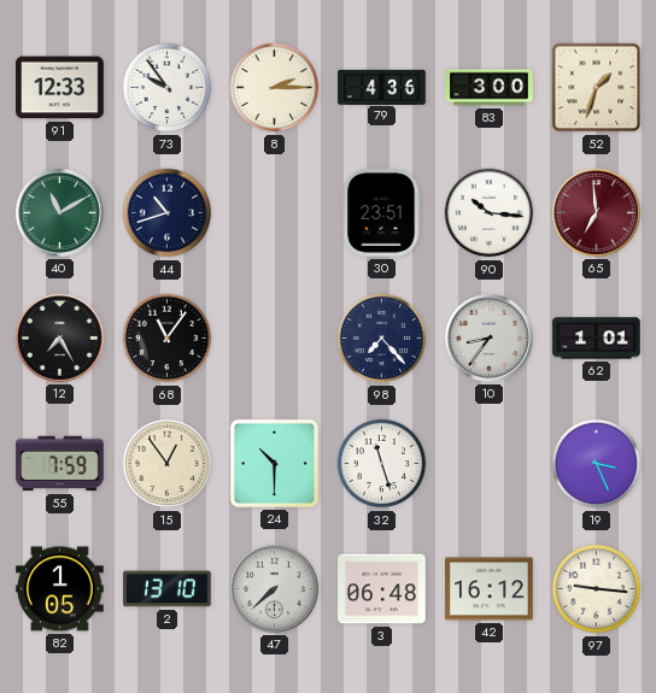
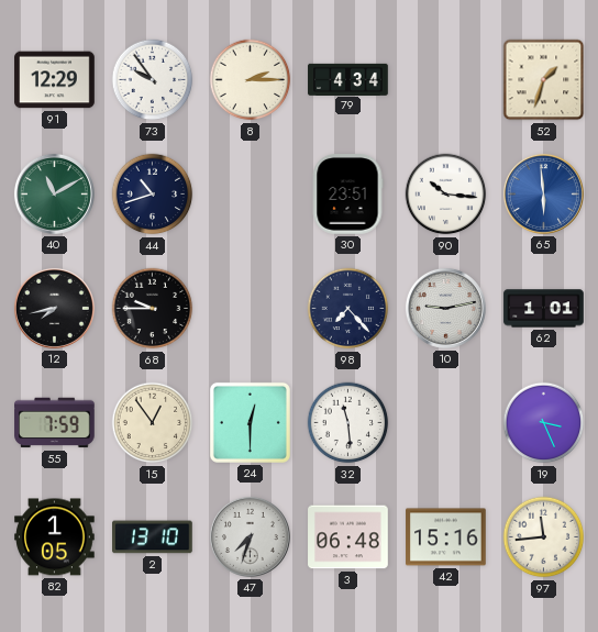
91: 12:33 -> 12:29 (55, 80)
79: 4:36 -> 4:34 (348, 79)
83: 3:00 -> none (490, 88)
65: 6:59 -> 5:59 (543, 193)
65 dial: burgundy -> blue (543, 193)
12: 7:25 -> 7:43 (54, 308)
68: 11:06 -> 9:45 (153, 309)
10: 8:36 -> 9:13 (445, 308)
24: 10:30 -> 12:30 (250, 422)
32: 11:27 -> 11:29 (348, 423)
47: 7:38 -> 7:33 (250, 536)
42: 16:12 -> 15:16 (446, 537)
97: 9:16 -> 11:44 (544, 537)
